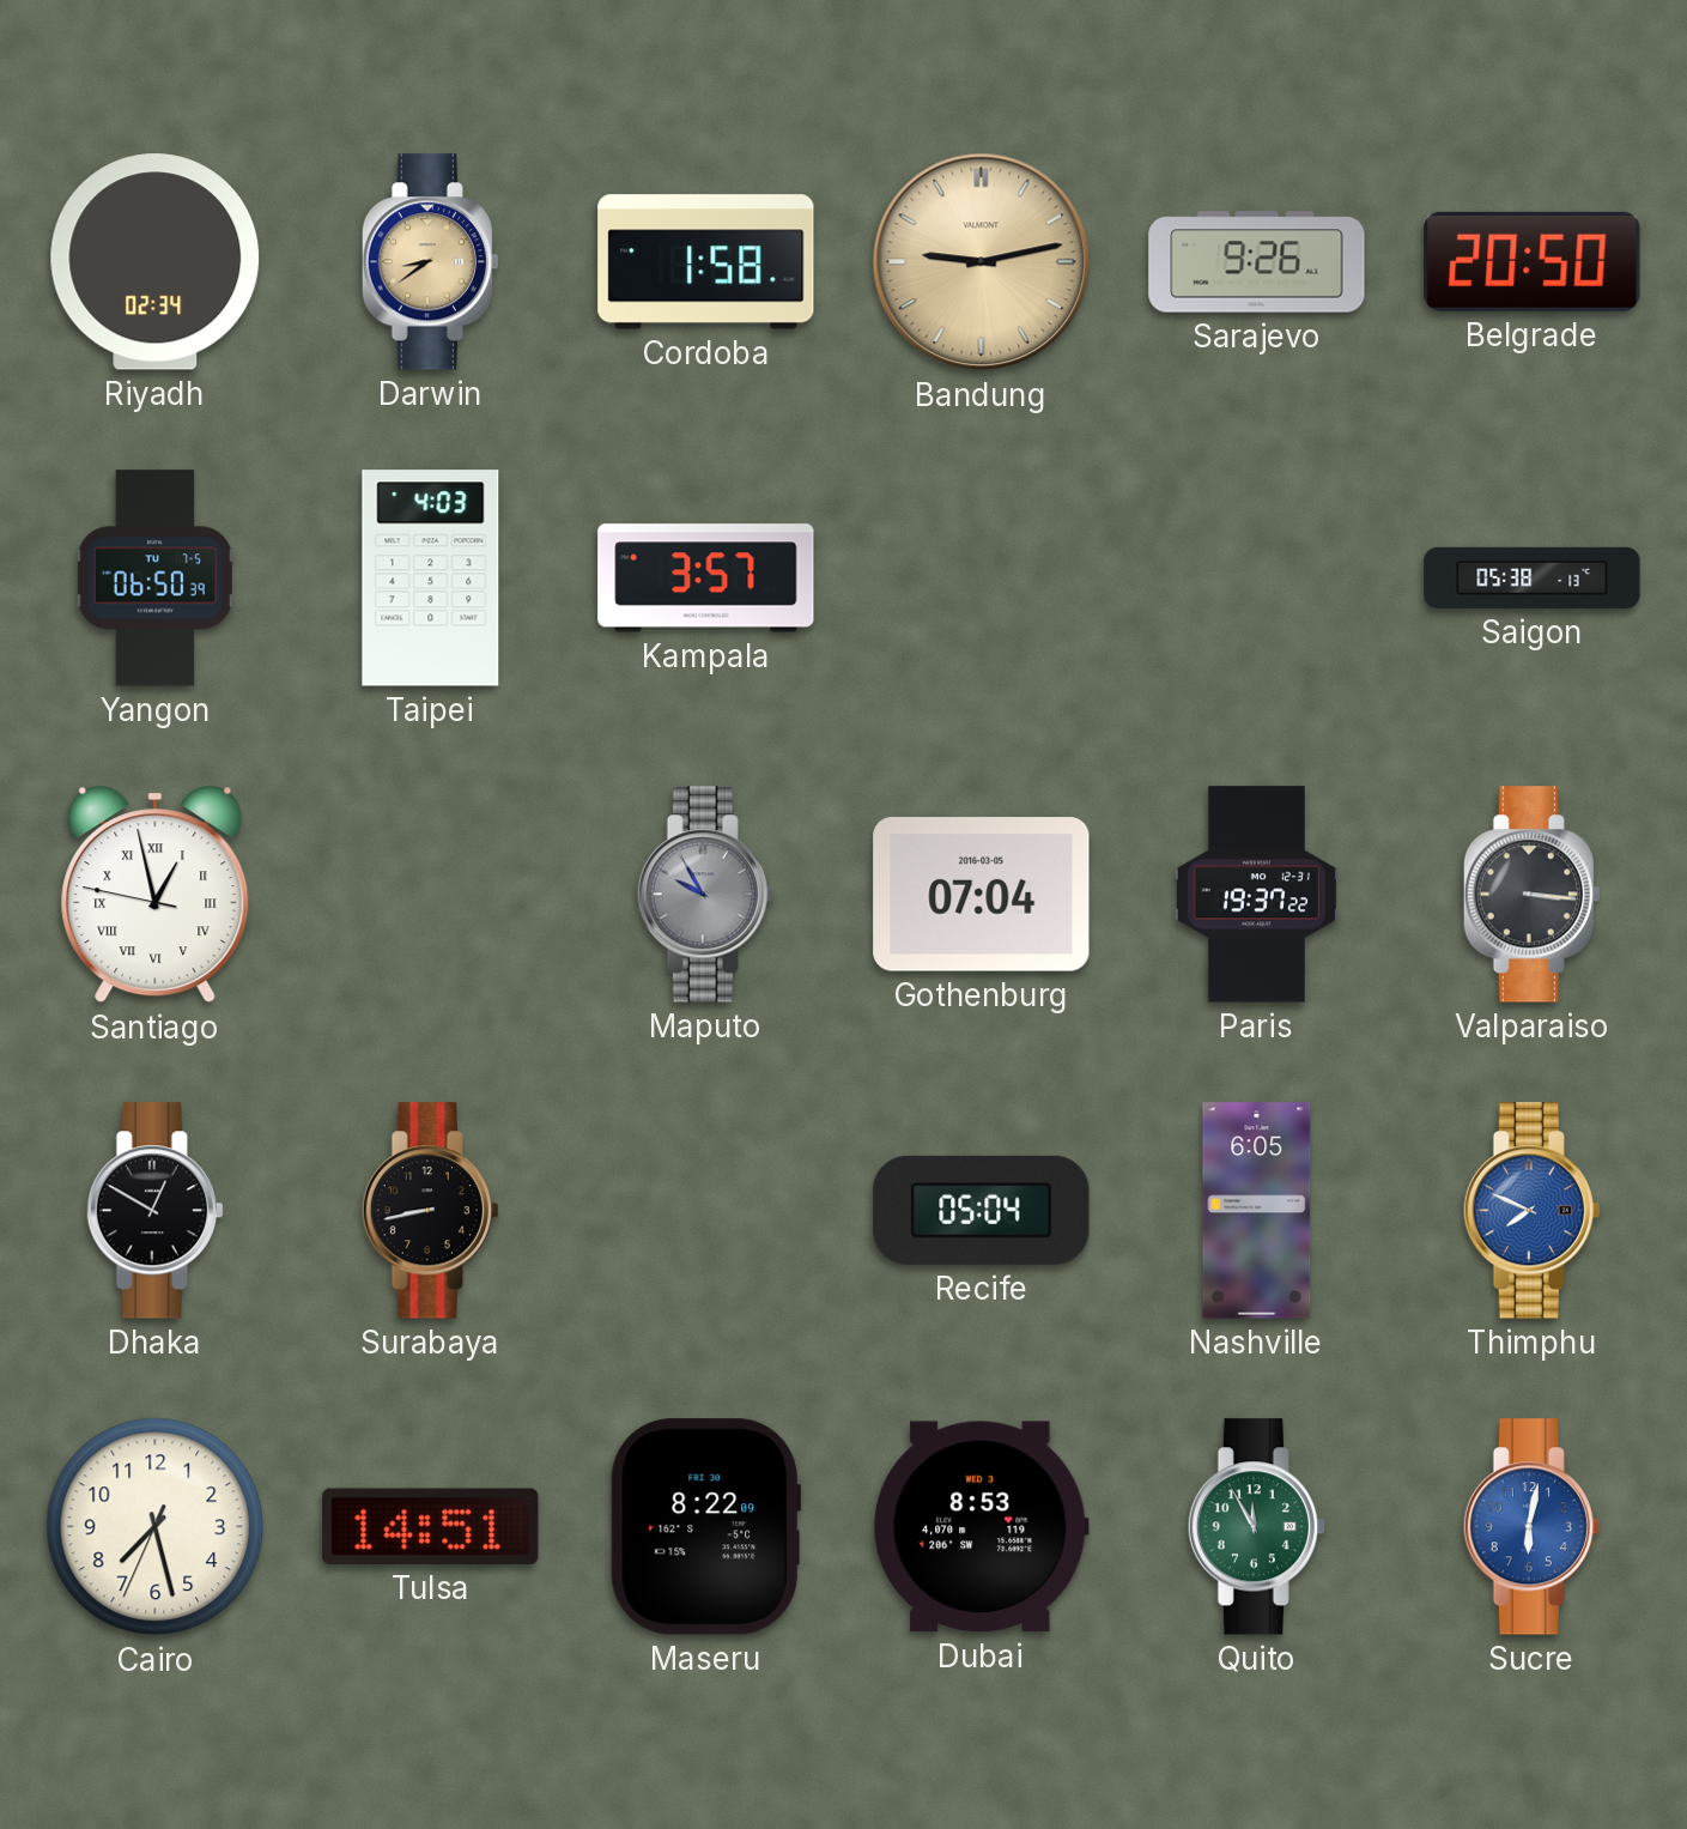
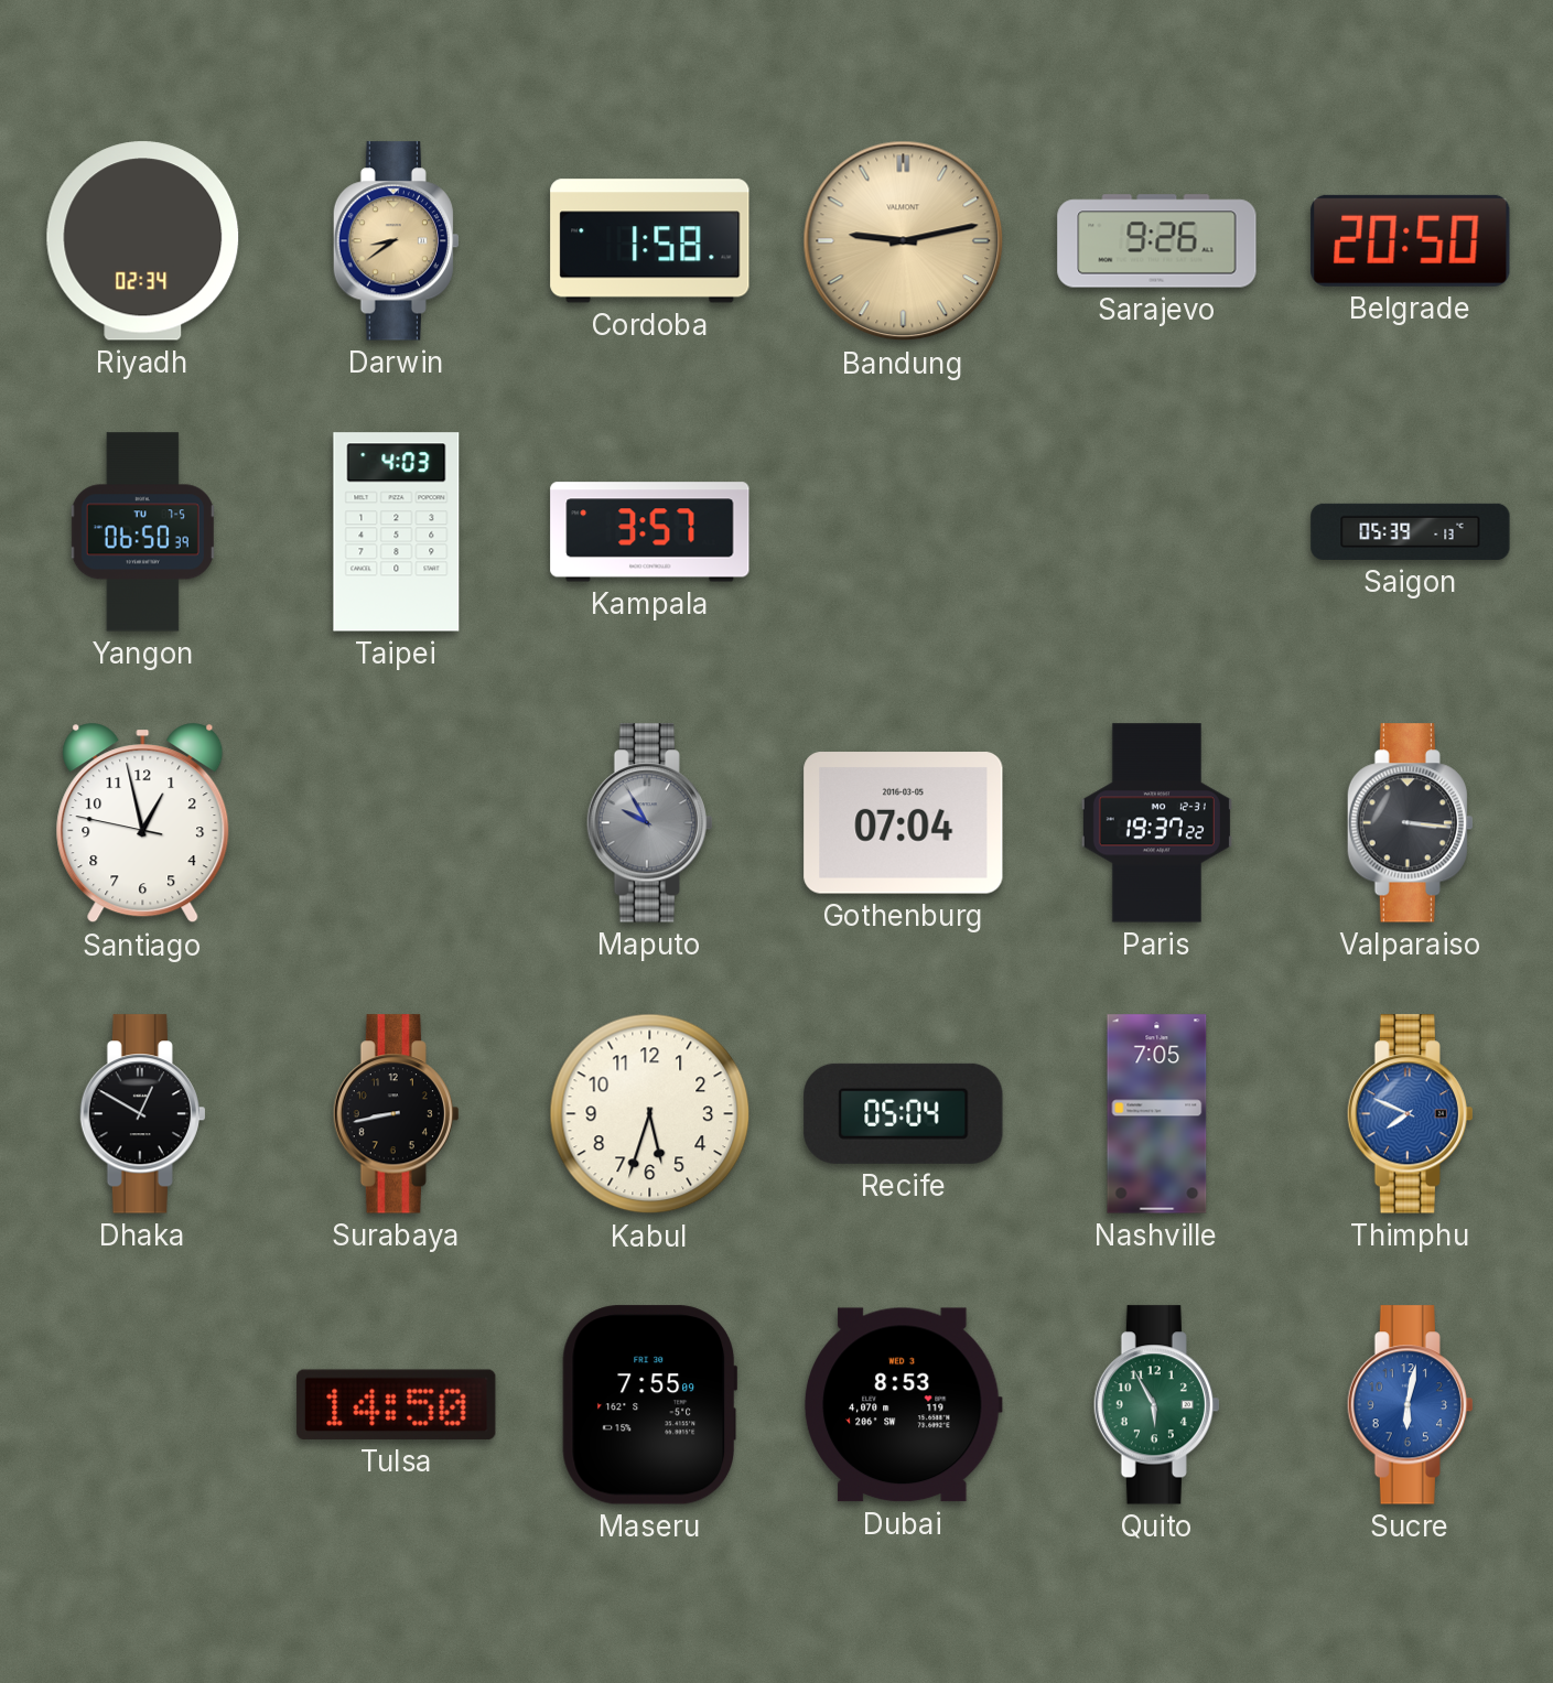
Saigon: 05:38 -> 05:39 (1411, 531)
Santiago numerals: Roman -> Arabic (143, 823)
Kabul: none -> 5:33 (650, 1114)
Nashville: 6:05 -> 7:05 (1157, 1114)
Cairo: 7:27 -> none (156, 1527)
Tulsa: 14:51 -> 14:50 (397, 1404)
Maseru: 8:22 -> 7:55 (650, 1405)
Quito: 11:55 -> 5:55 (1156, 1405)
